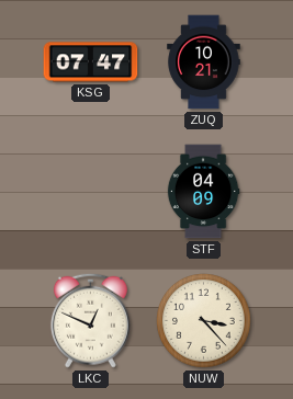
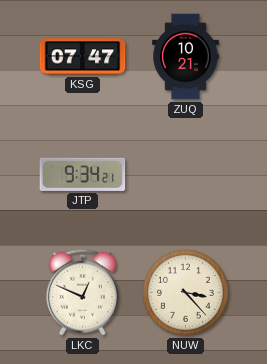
JTP: none -> 9:34 (83, 174)
STF: 04:09 -> none (203, 192)
